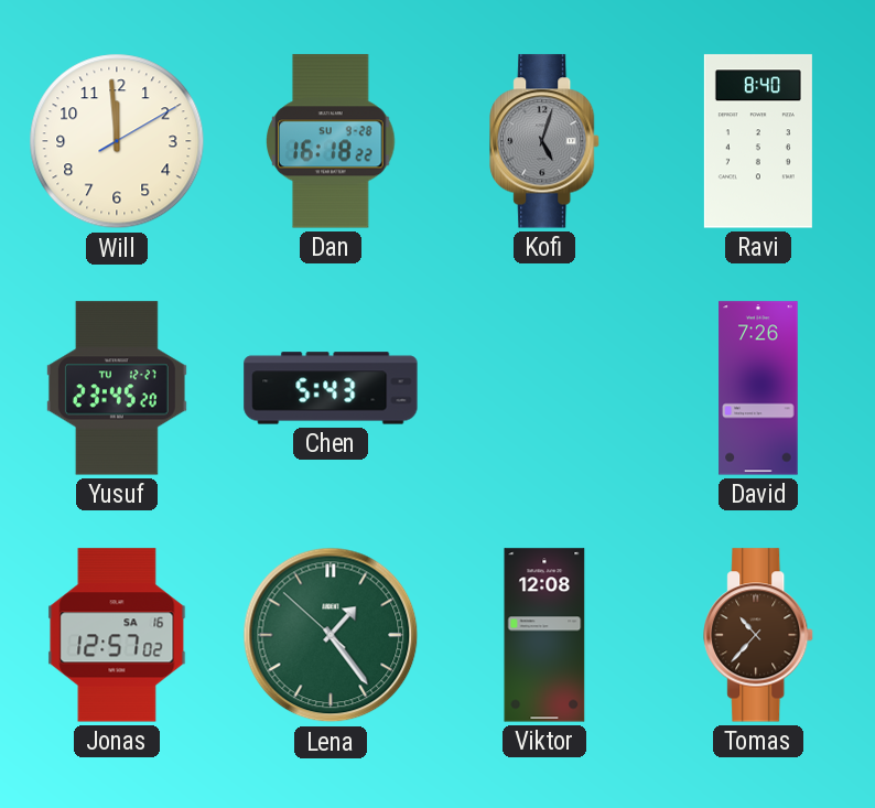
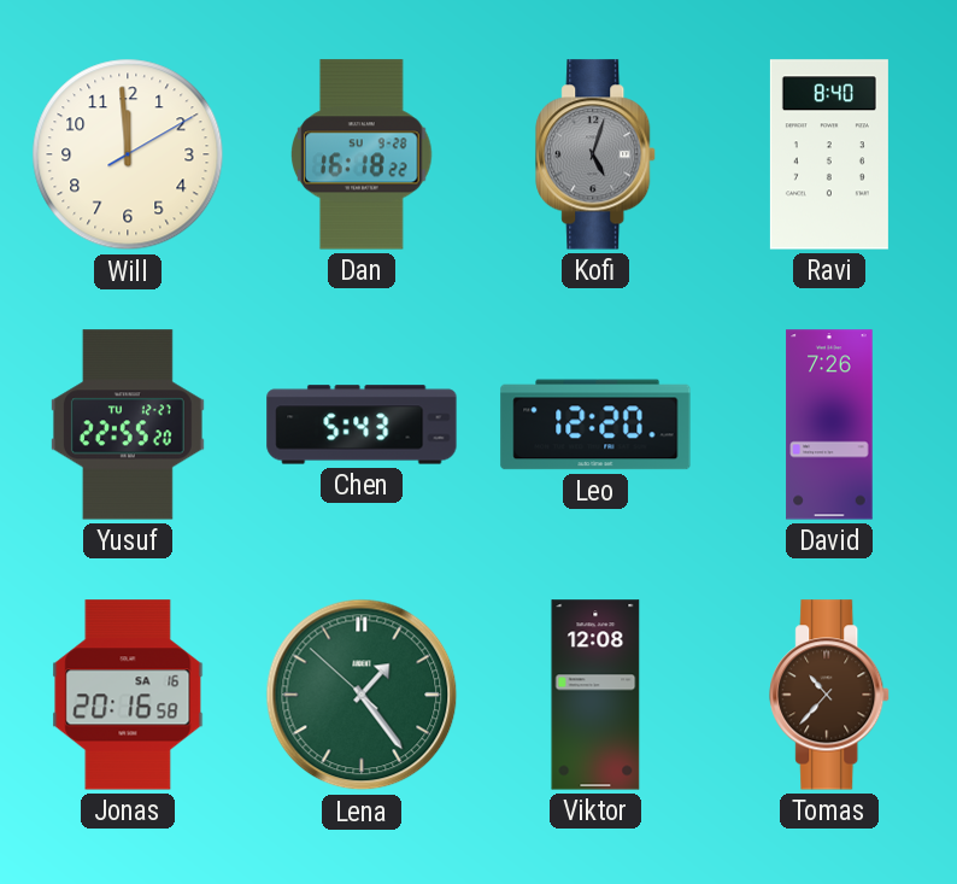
Yusuf: 23:45 -> 22:55 (128, 425)
Leo: none -> 12:20 (595, 425)
Jonas: 12:57 -> 20:16 (128, 695)
